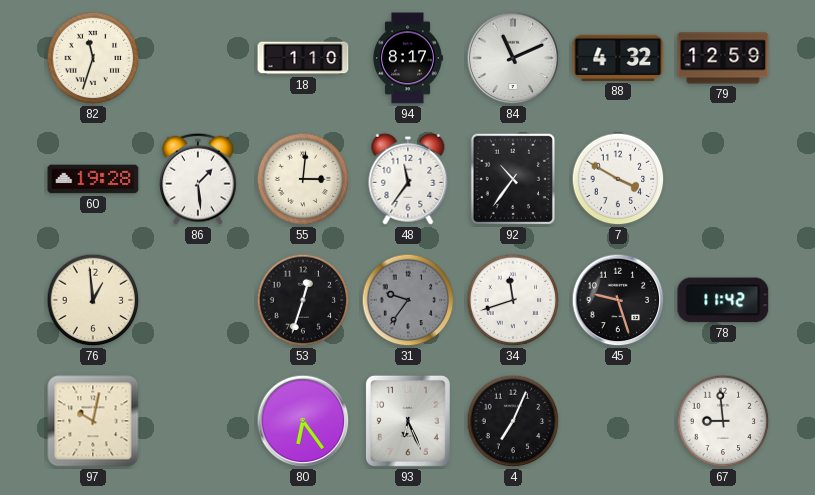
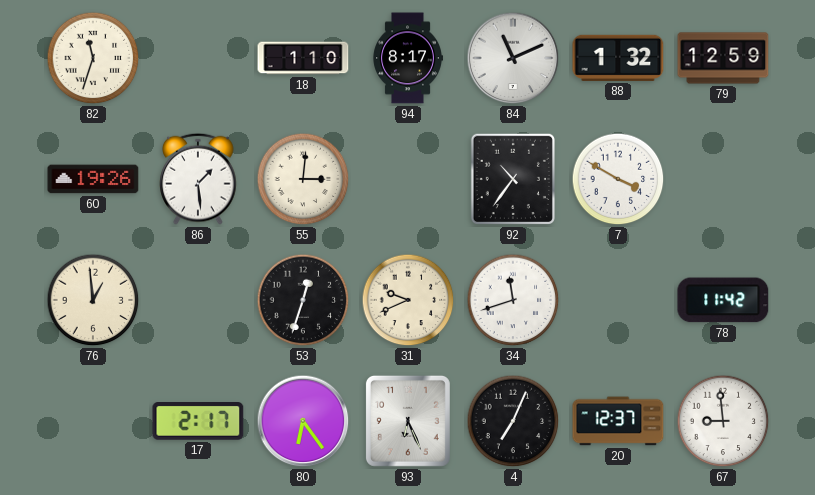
88: 4:32 -> 1:32 (618, 58)
60: 19:28 -> 19:26 (93, 179)
48: 11:36 -> none (408, 179)
31: 9:36 -> 9:41 (408, 300)
31 dial: grey -> cream (408, 300)
45: 9:27 -> none (618, 300)
97: 10:02 -> none (93, 421)
17: none -> 2:17 (198, 422)
20: none -> 12:37 (618, 421)
